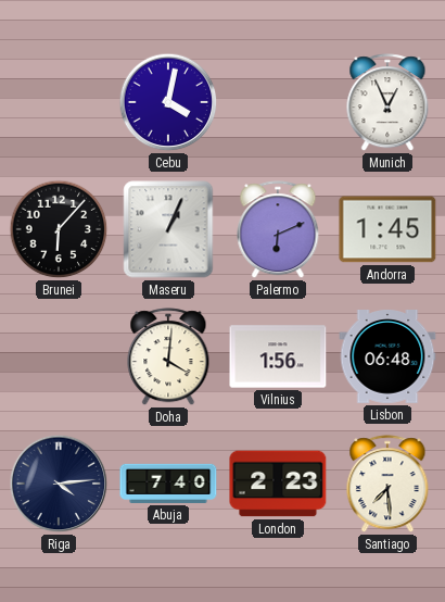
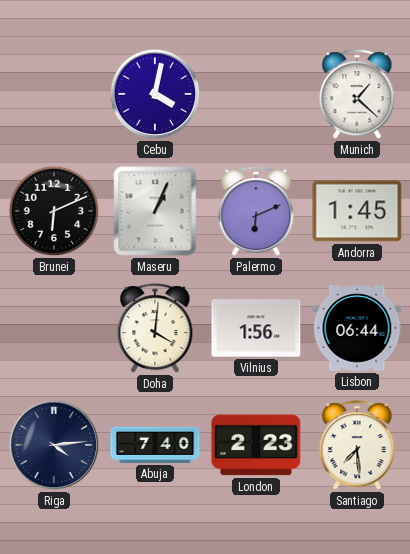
Munich: 12:56 -> 1:22 (357, 95)
Brunei: 6:07 -> 6:11 (54, 211)
Lisbon: 06:48 -> 06:44 (357, 329)
